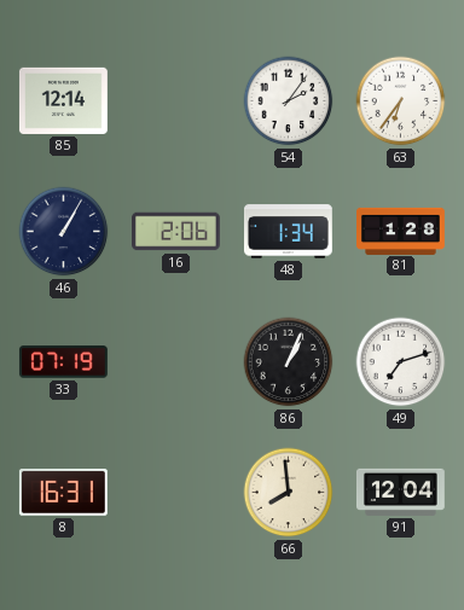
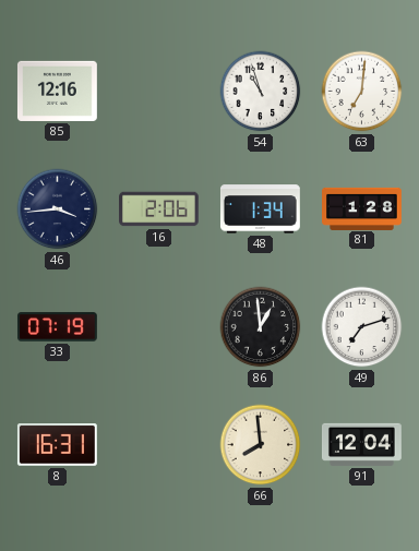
85: 12:14 -> 12:16 (57, 91)
54: 2:06 -> 10:57 (261, 92)
63: 6:36 -> 7:01 (362, 92)
46: 1:05 -> 3:44 (58, 209)
86: 1:04 -> 12:59 (261, 327)
